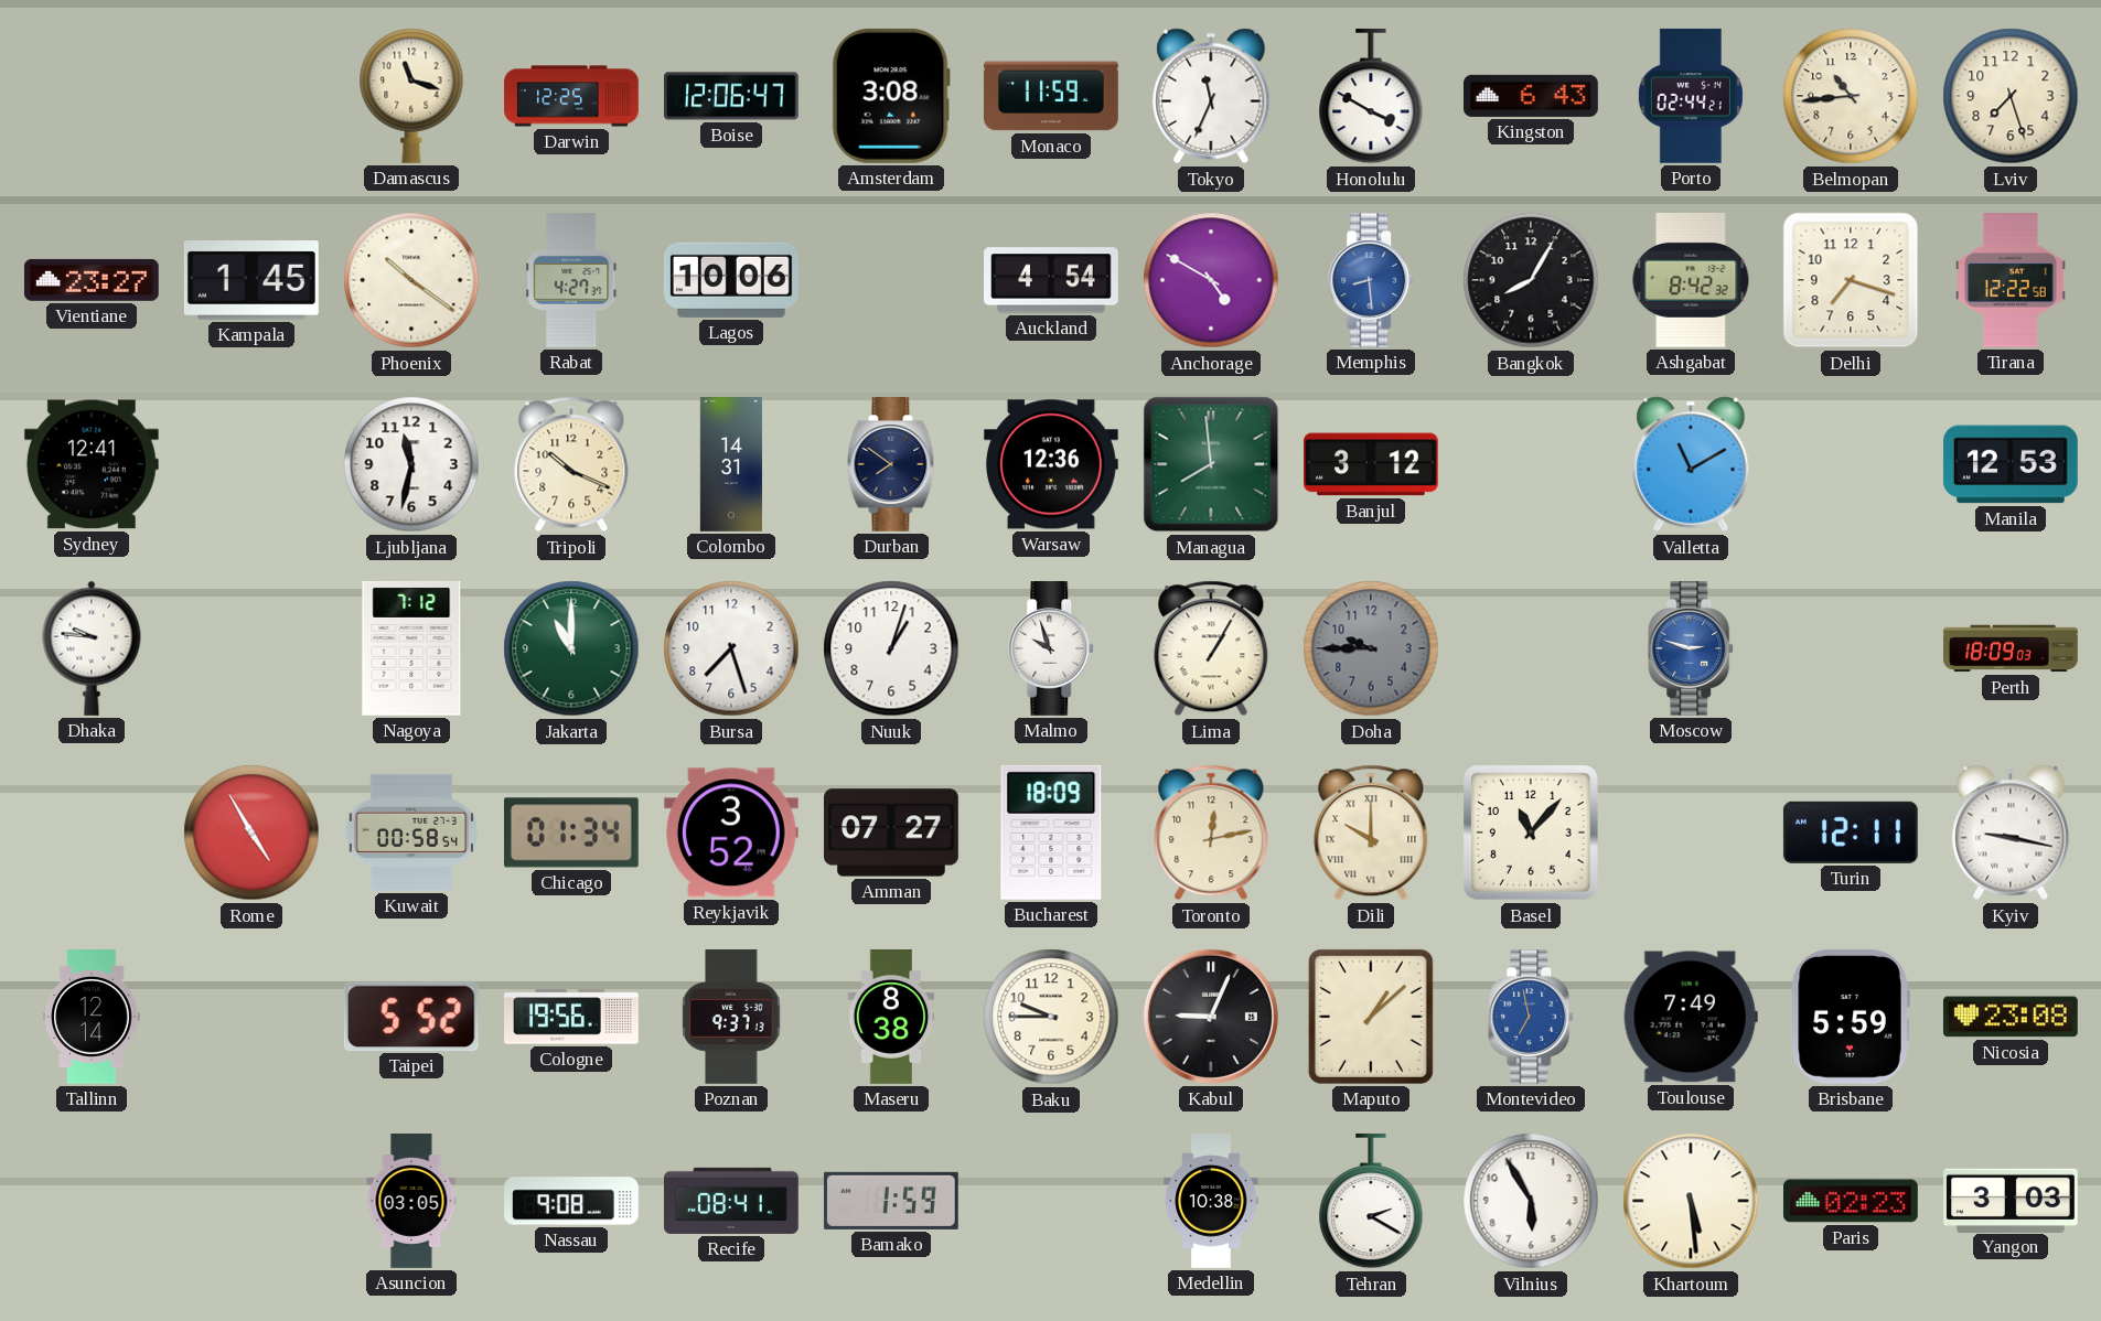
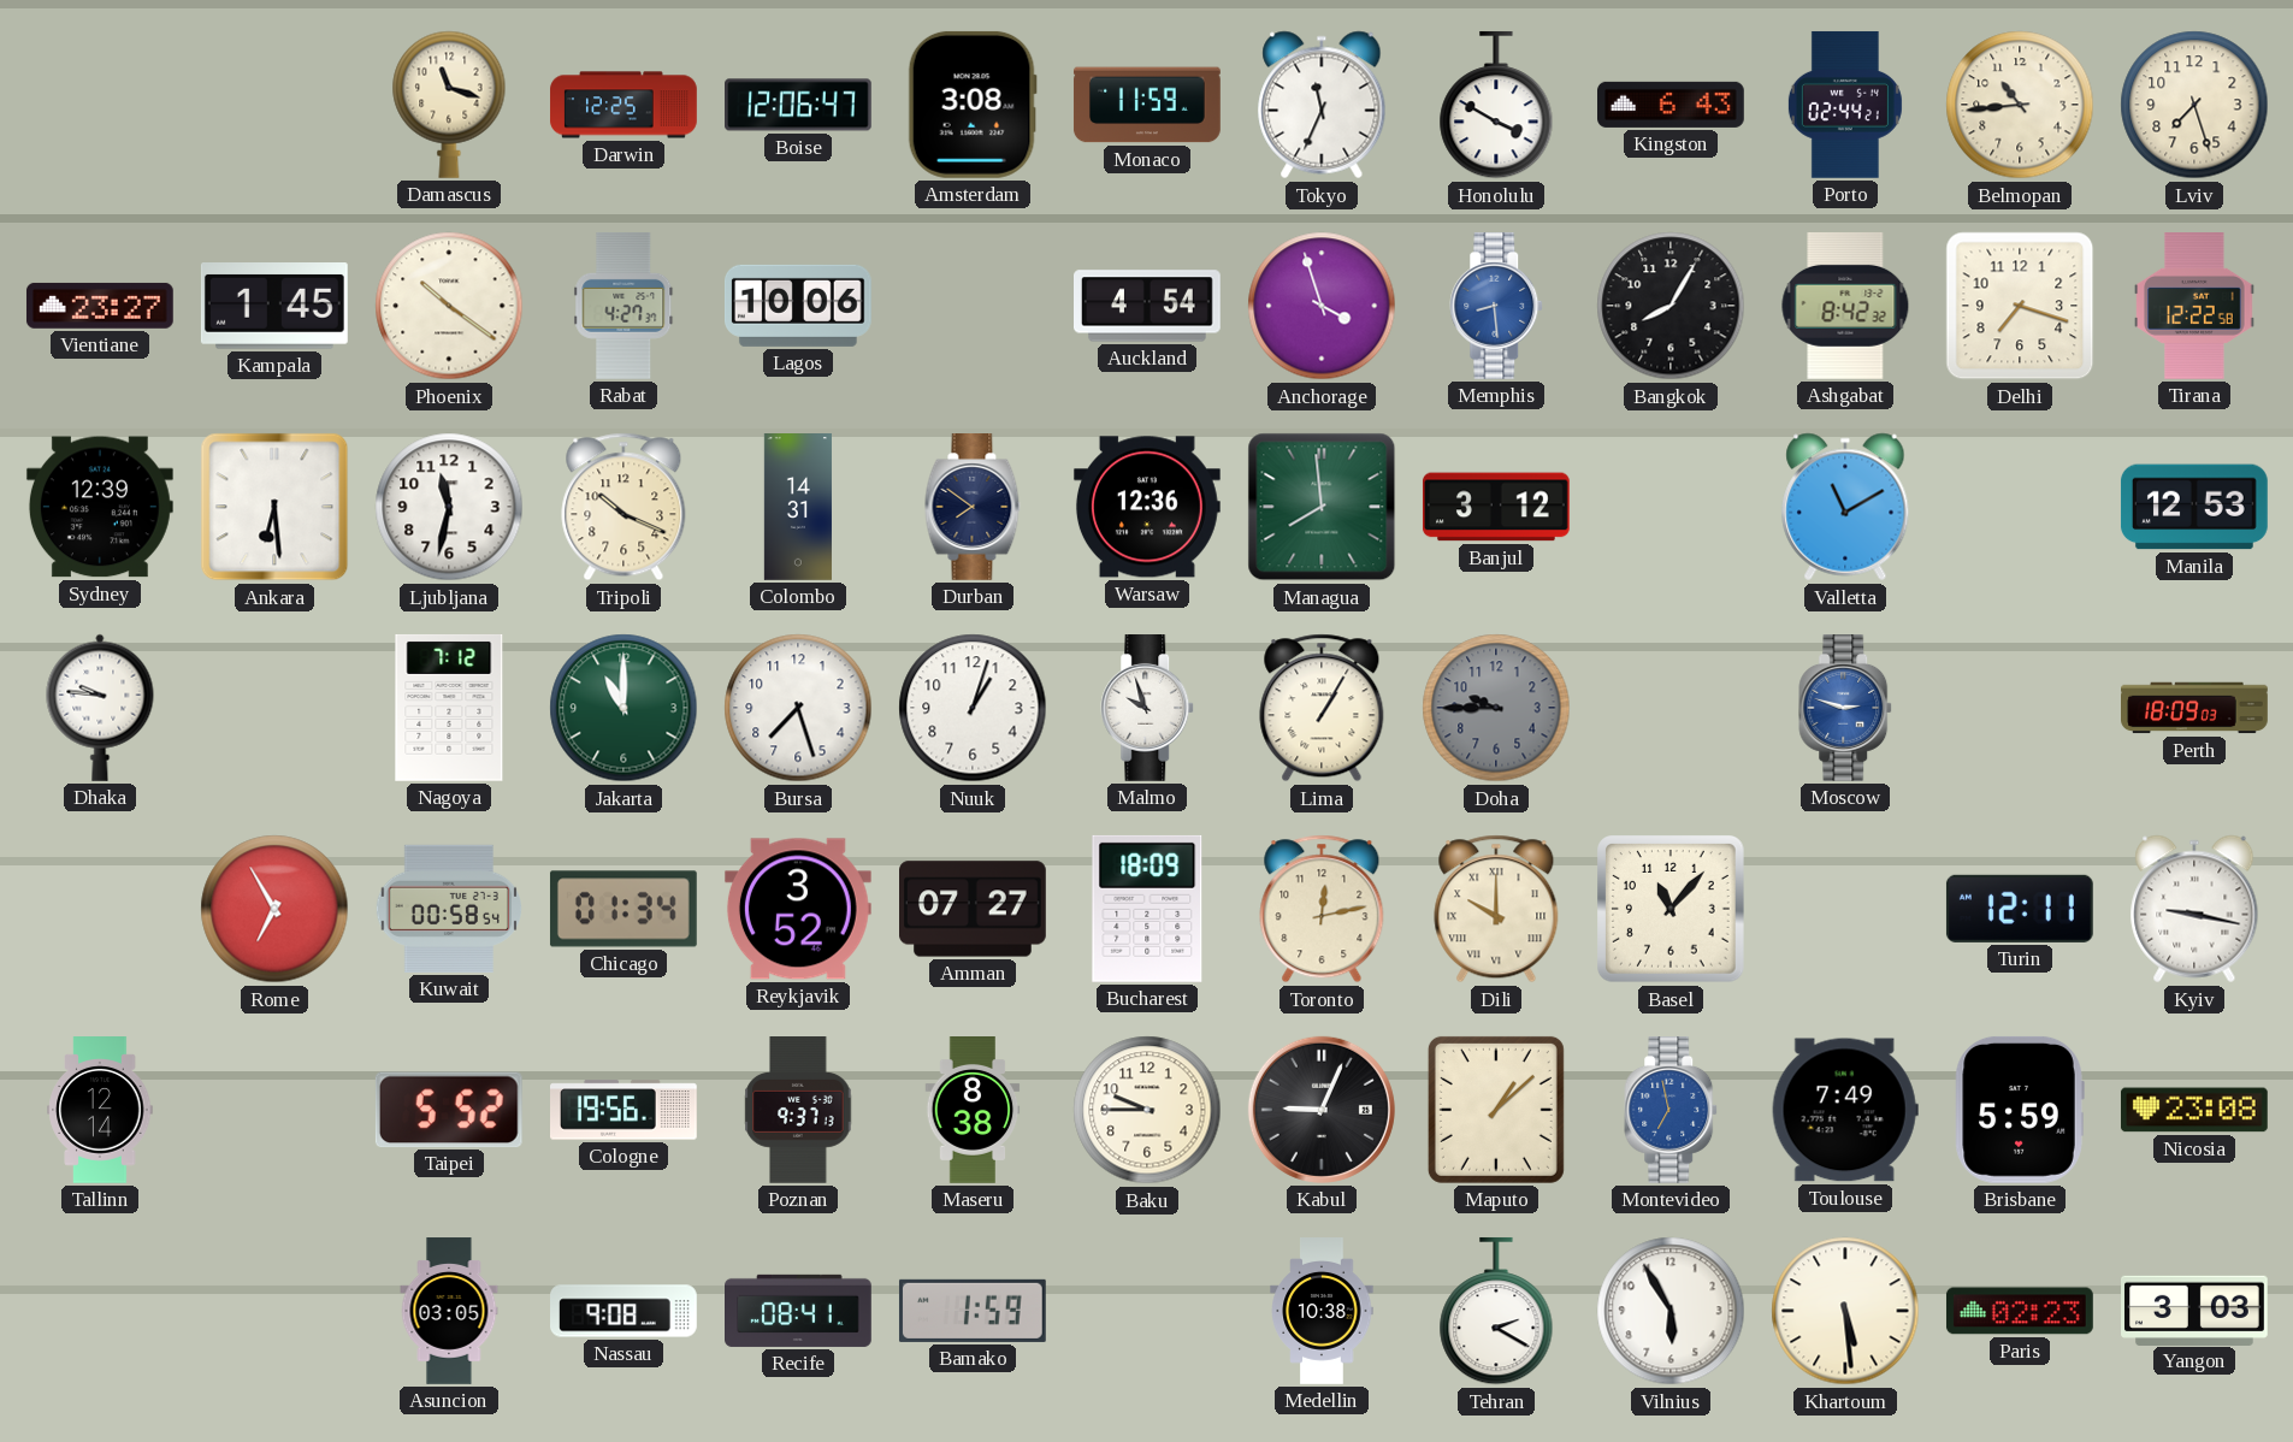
Anchorage: 4:50 -> 3:57 (1322, 306)
Sydney: 12:41 -> 12:39 (100, 507)
Ankara: none -> 6:29 (274, 507)
Rome: 4:55 -> 6:55 (274, 909)
